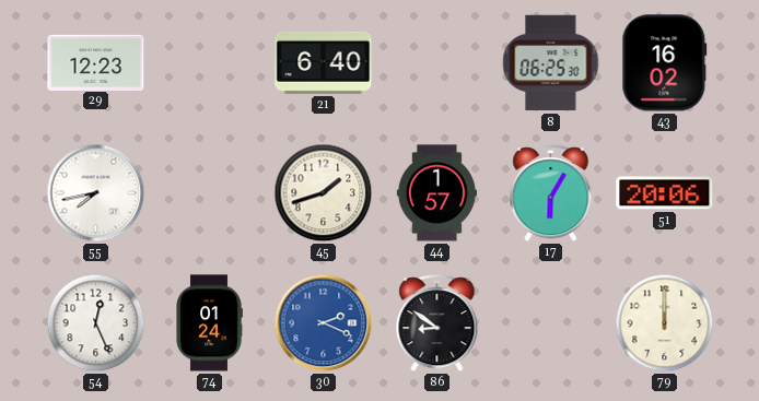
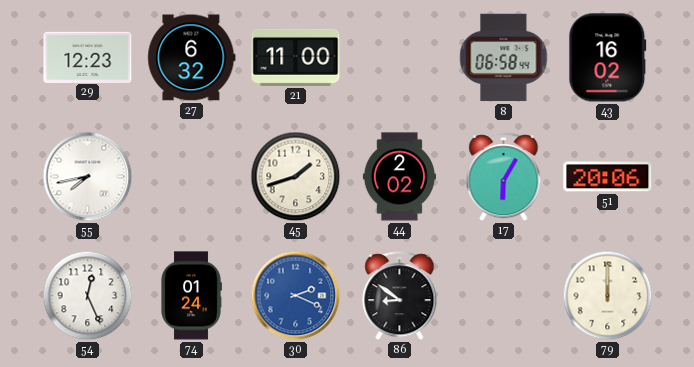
27: none -> 6:32 (192, 58)
21: 6:40 -> 11:00 (296, 57)
8: 06:25 -> 06:58 (504, 58)
44: 1:57 -> 2:02 (399, 177)
